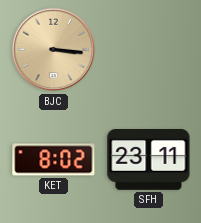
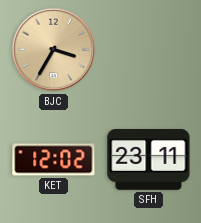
BJC: 3:16 -> 3:35 (54, 50)
KET: 8:02 -> 12:02 (54, 160)
